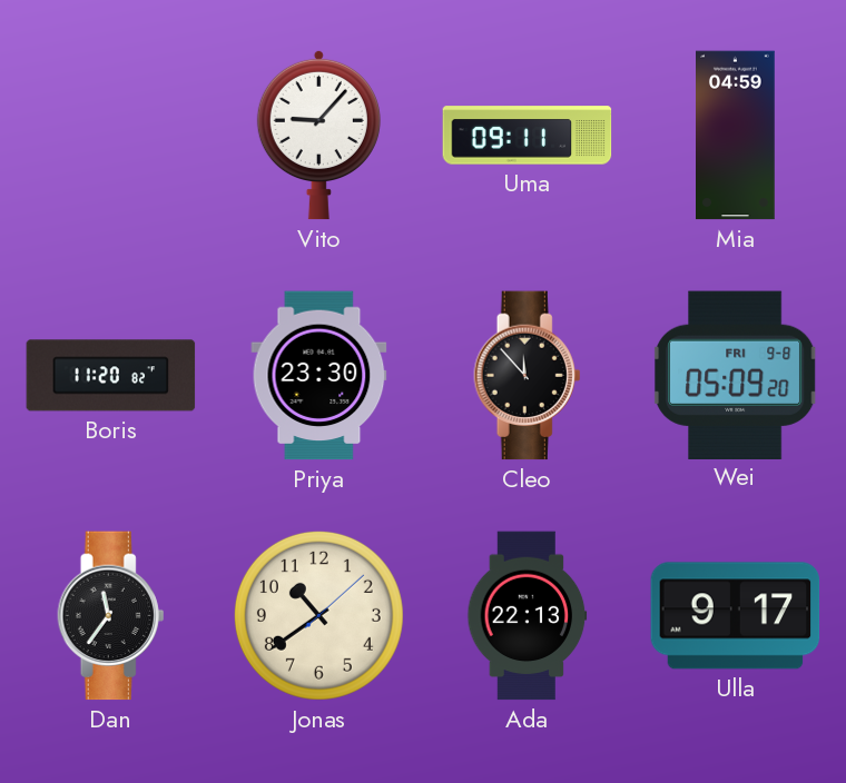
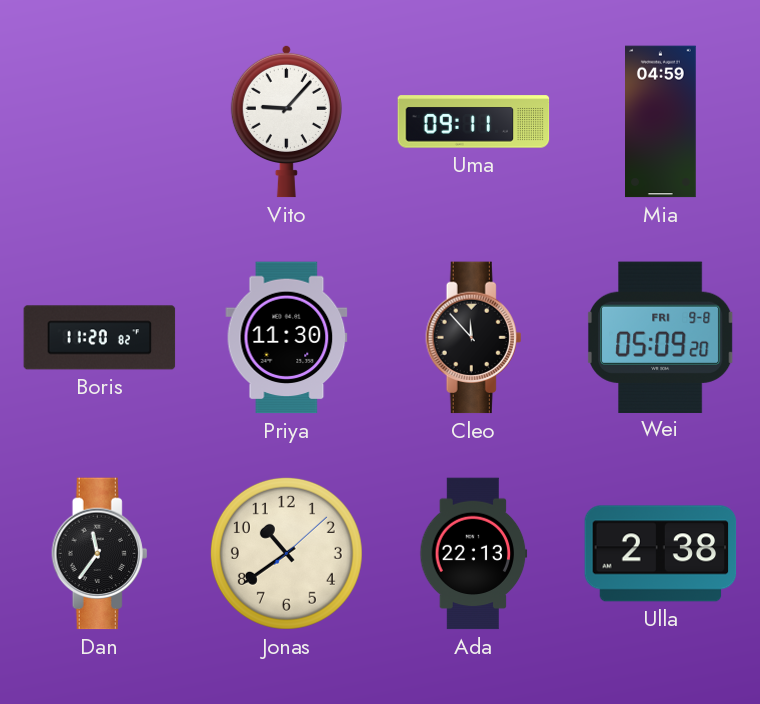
Priya: 23:30 -> 11:30 (287, 338)
Ulla: 9:17 -> 2:38 (661, 554)
